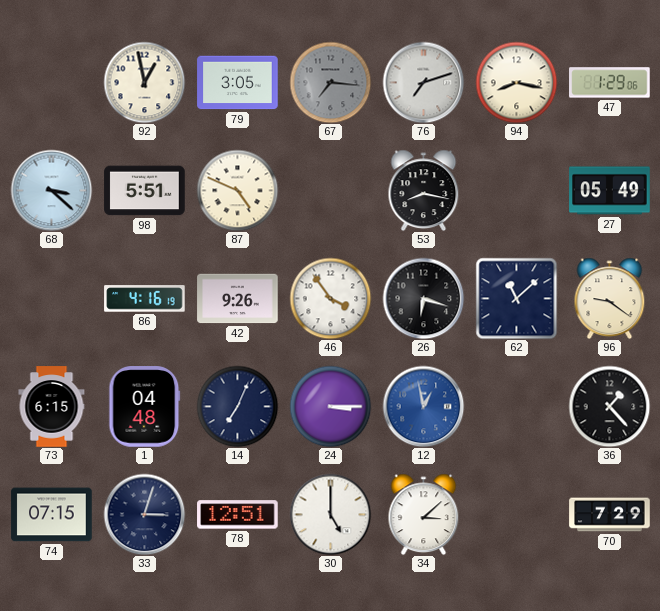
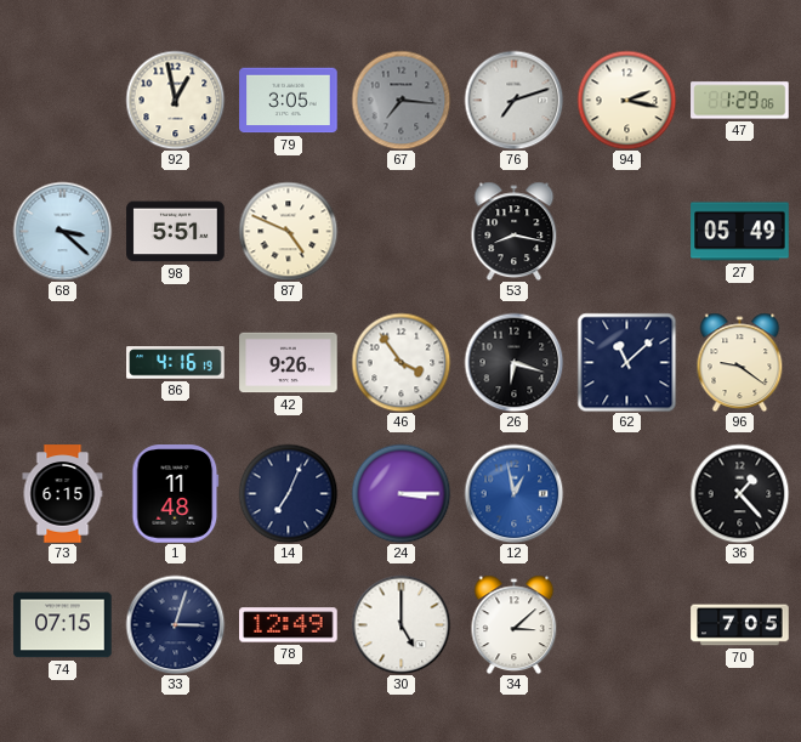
94: 8:17 -> 2:17 (626, 100)
1: 04:48 -> 11:48 (176, 494)
78: 12:51 -> 12:49 (289, 625)
70: 7:29 -> 7:05 (740, 625)
